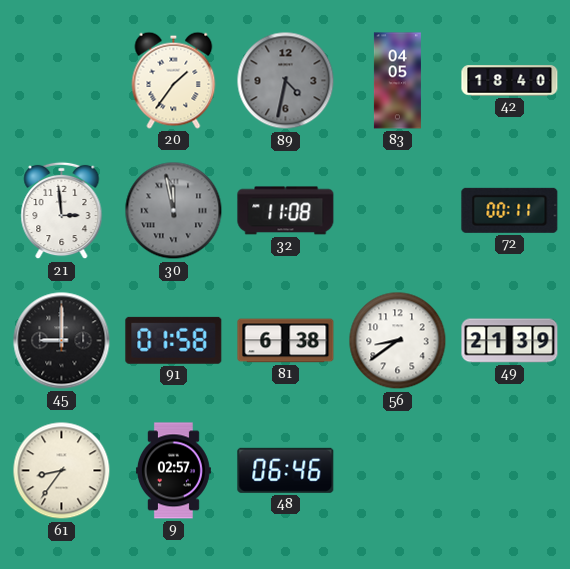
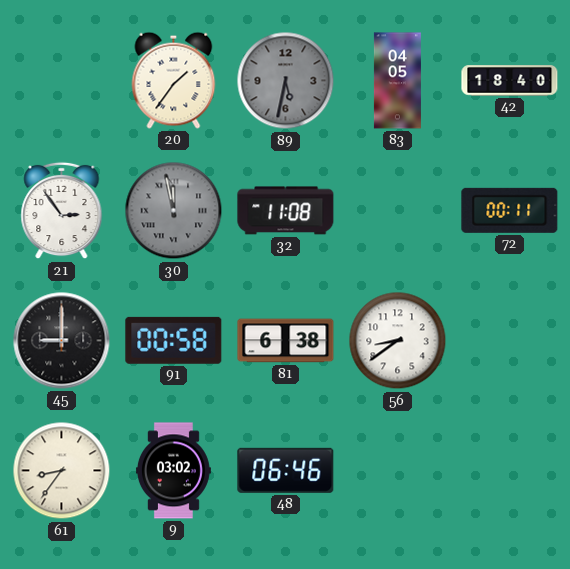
89: 4:32 -> 5:32 (286, 81)
21: 2:59 -> 2:54 (62, 211)
91: 01:58 -> 00:58 (174, 340)
49: 21:39 -> none (510, 341)
9: 02:57 -> 03:02 (173, 471)
